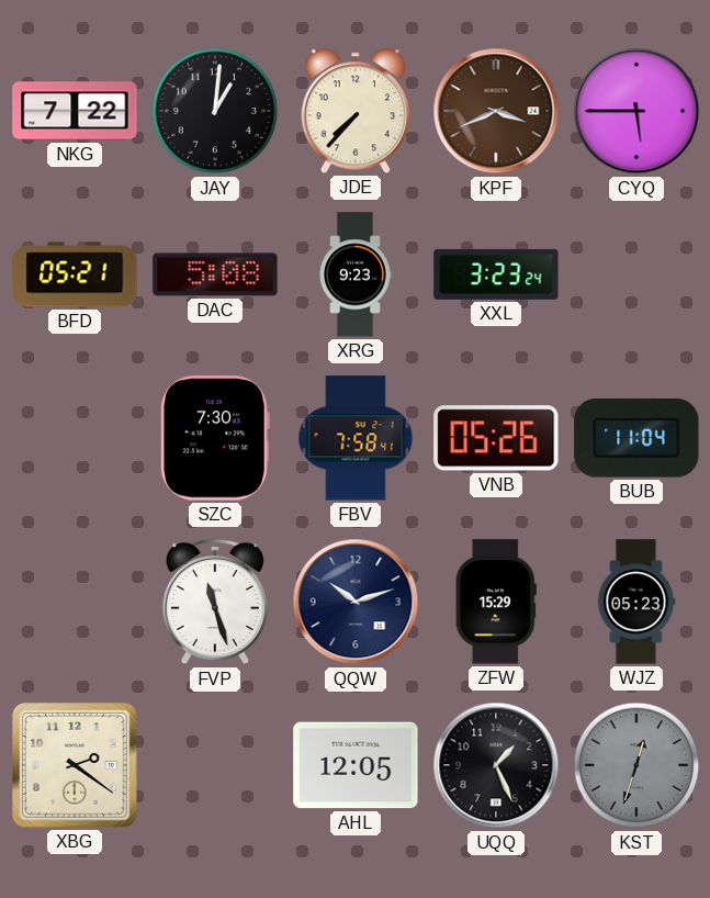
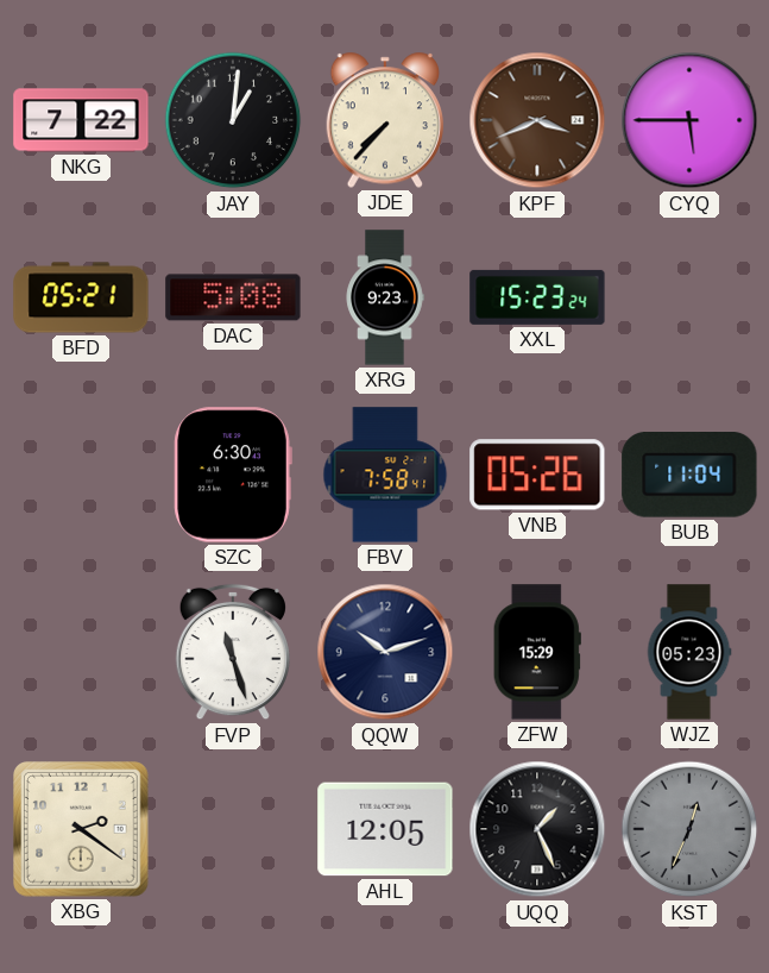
XXL: 3:23 -> 15:23 (537, 297)
SZC: 7:30 -> 6:30 (233, 475)
KST: 12:33 -> 12:34 (689, 829)
